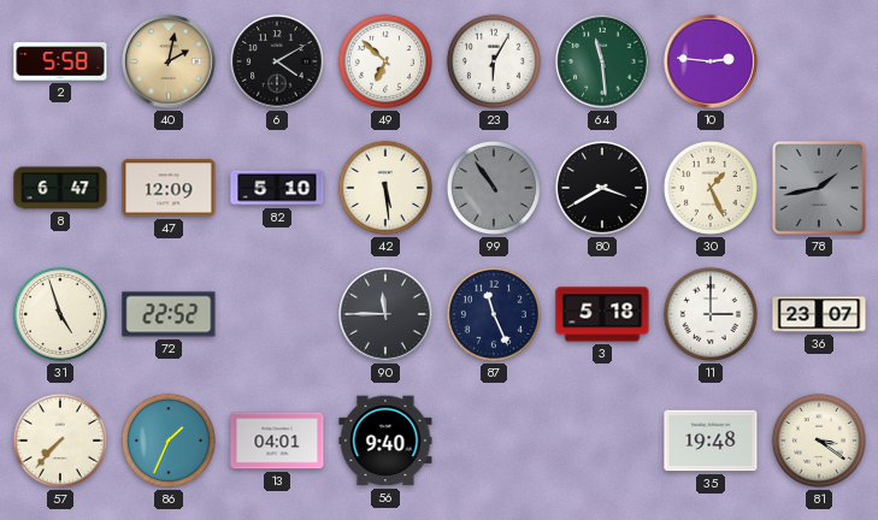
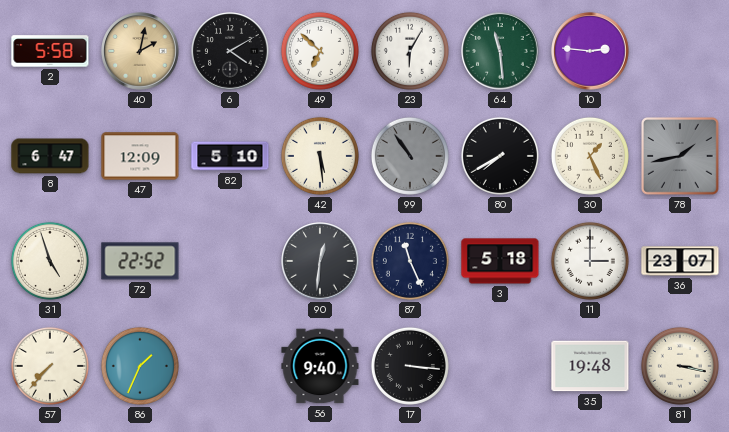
80: 3:40 -> 7:40 (500, 156)
90: 11:45 -> 12:31 (320, 261)
13: 04:01 -> none (277, 441)
17: none -> 3:16 (410, 366)
81: 3:21 -> 3:17 (680, 366)
